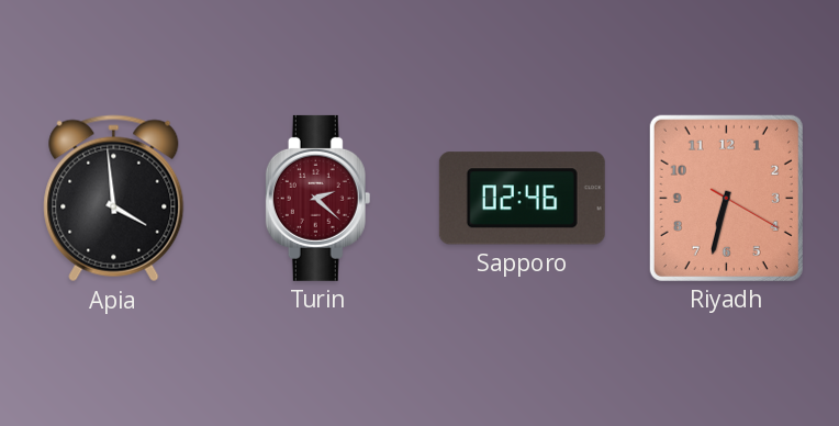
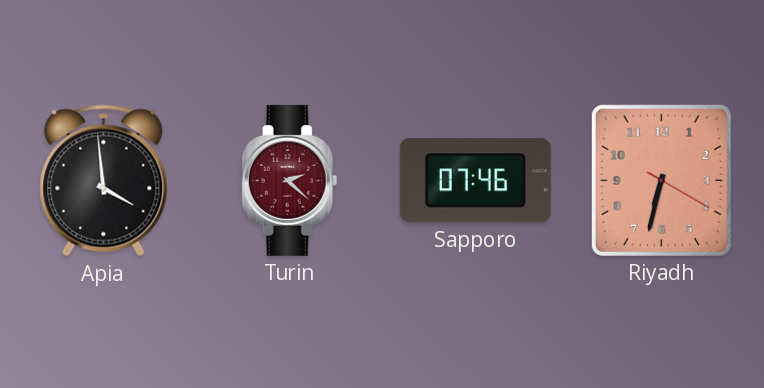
Sapporo: 02:46 -> 07:46 (475, 181)
